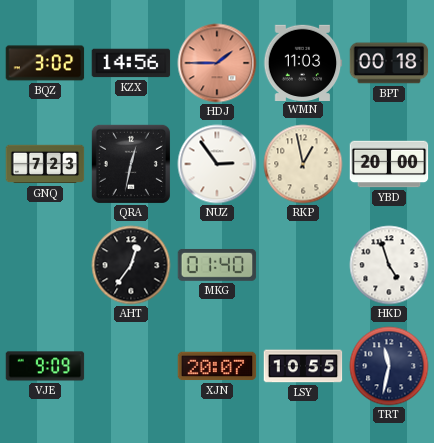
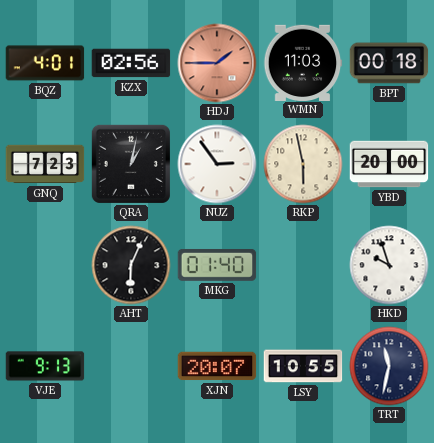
BQZ: 3:02 -> 4:01 (45, 63)
KZX: 14:56 -> 02:56 (131, 63)
QRA: 12:32 -> 1:02 (131, 164)
RKP: 12:58 -> 5:58 (303, 164)
AHT: 12:36 -> 6:04 (131, 265)
HKD: 4:57 -> 9:57 (389, 265)
VJE: 9:09 -> 9:13 (45, 366)
